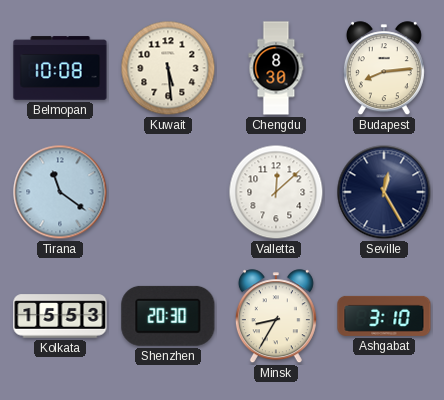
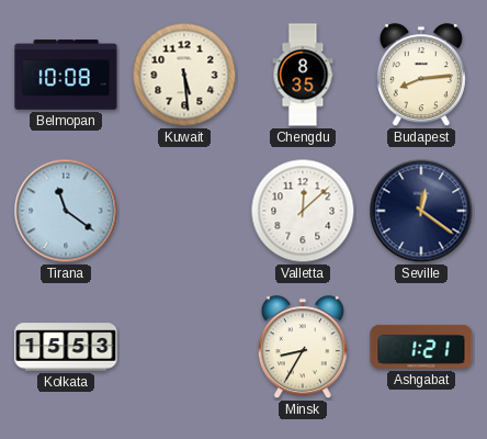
Chengdu: 8:30 -> 8:35 (303, 75)
Seville: 12:25 -> 12:21 (421, 211)
Shenzhen: 20:30 -> none (168, 316)
Ashgabat: 3:10 -> 1:21 (421, 347)
